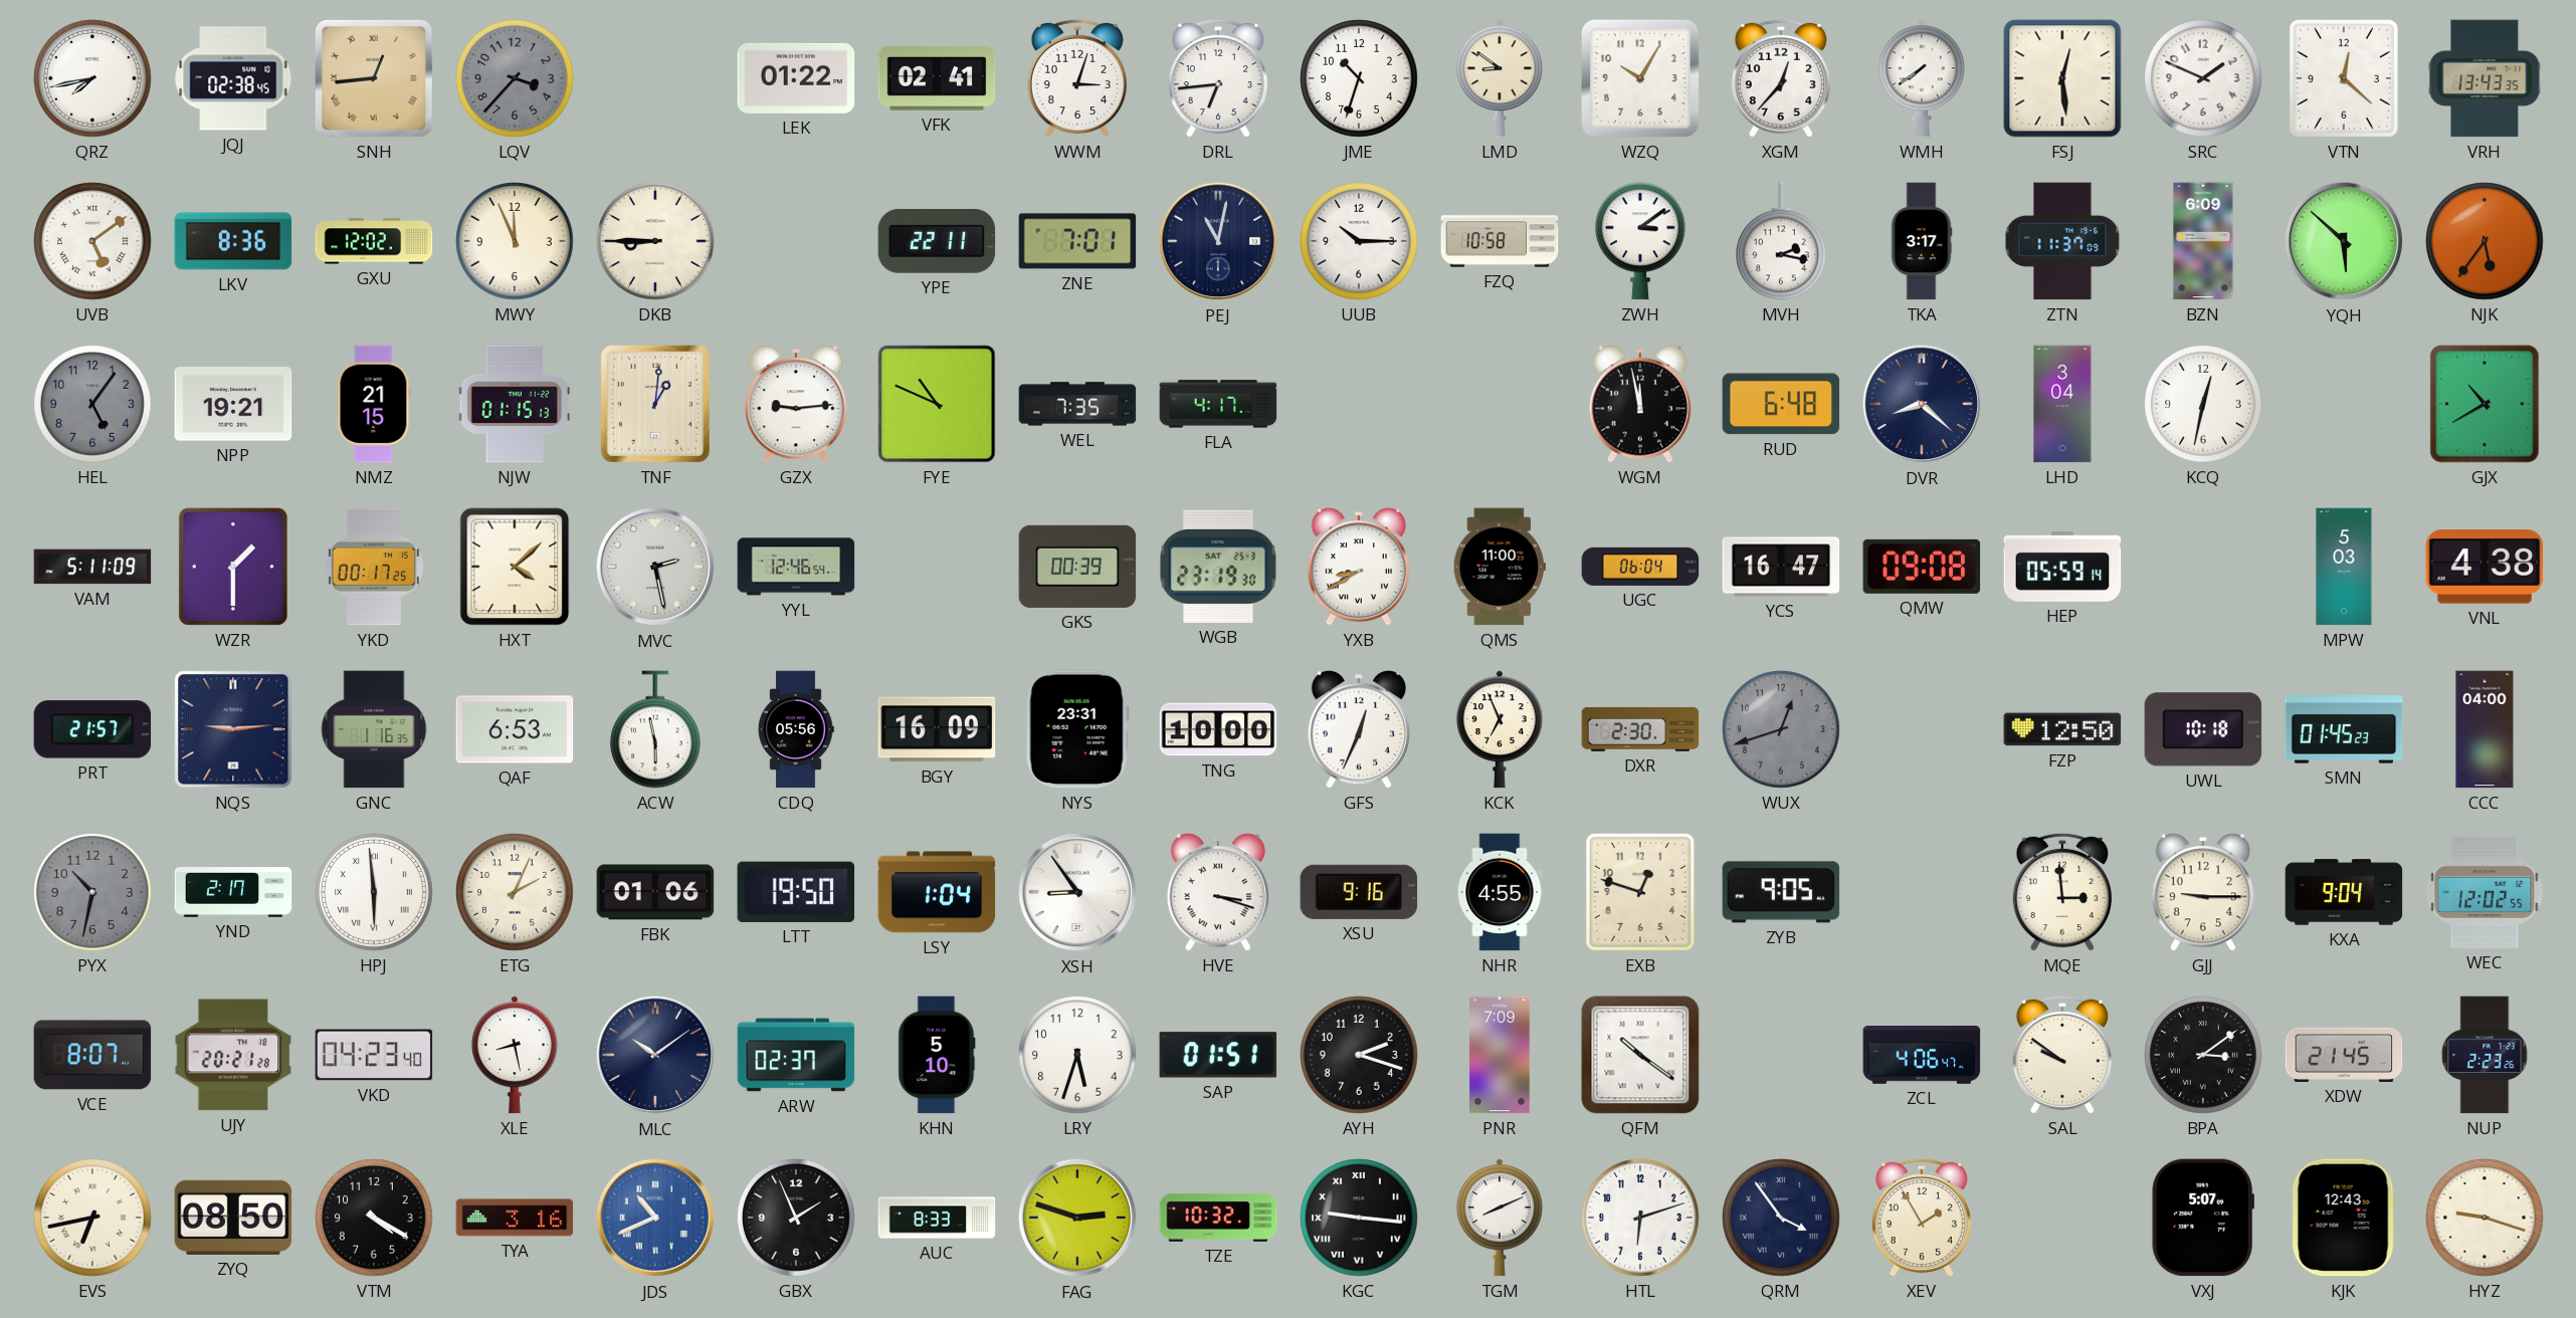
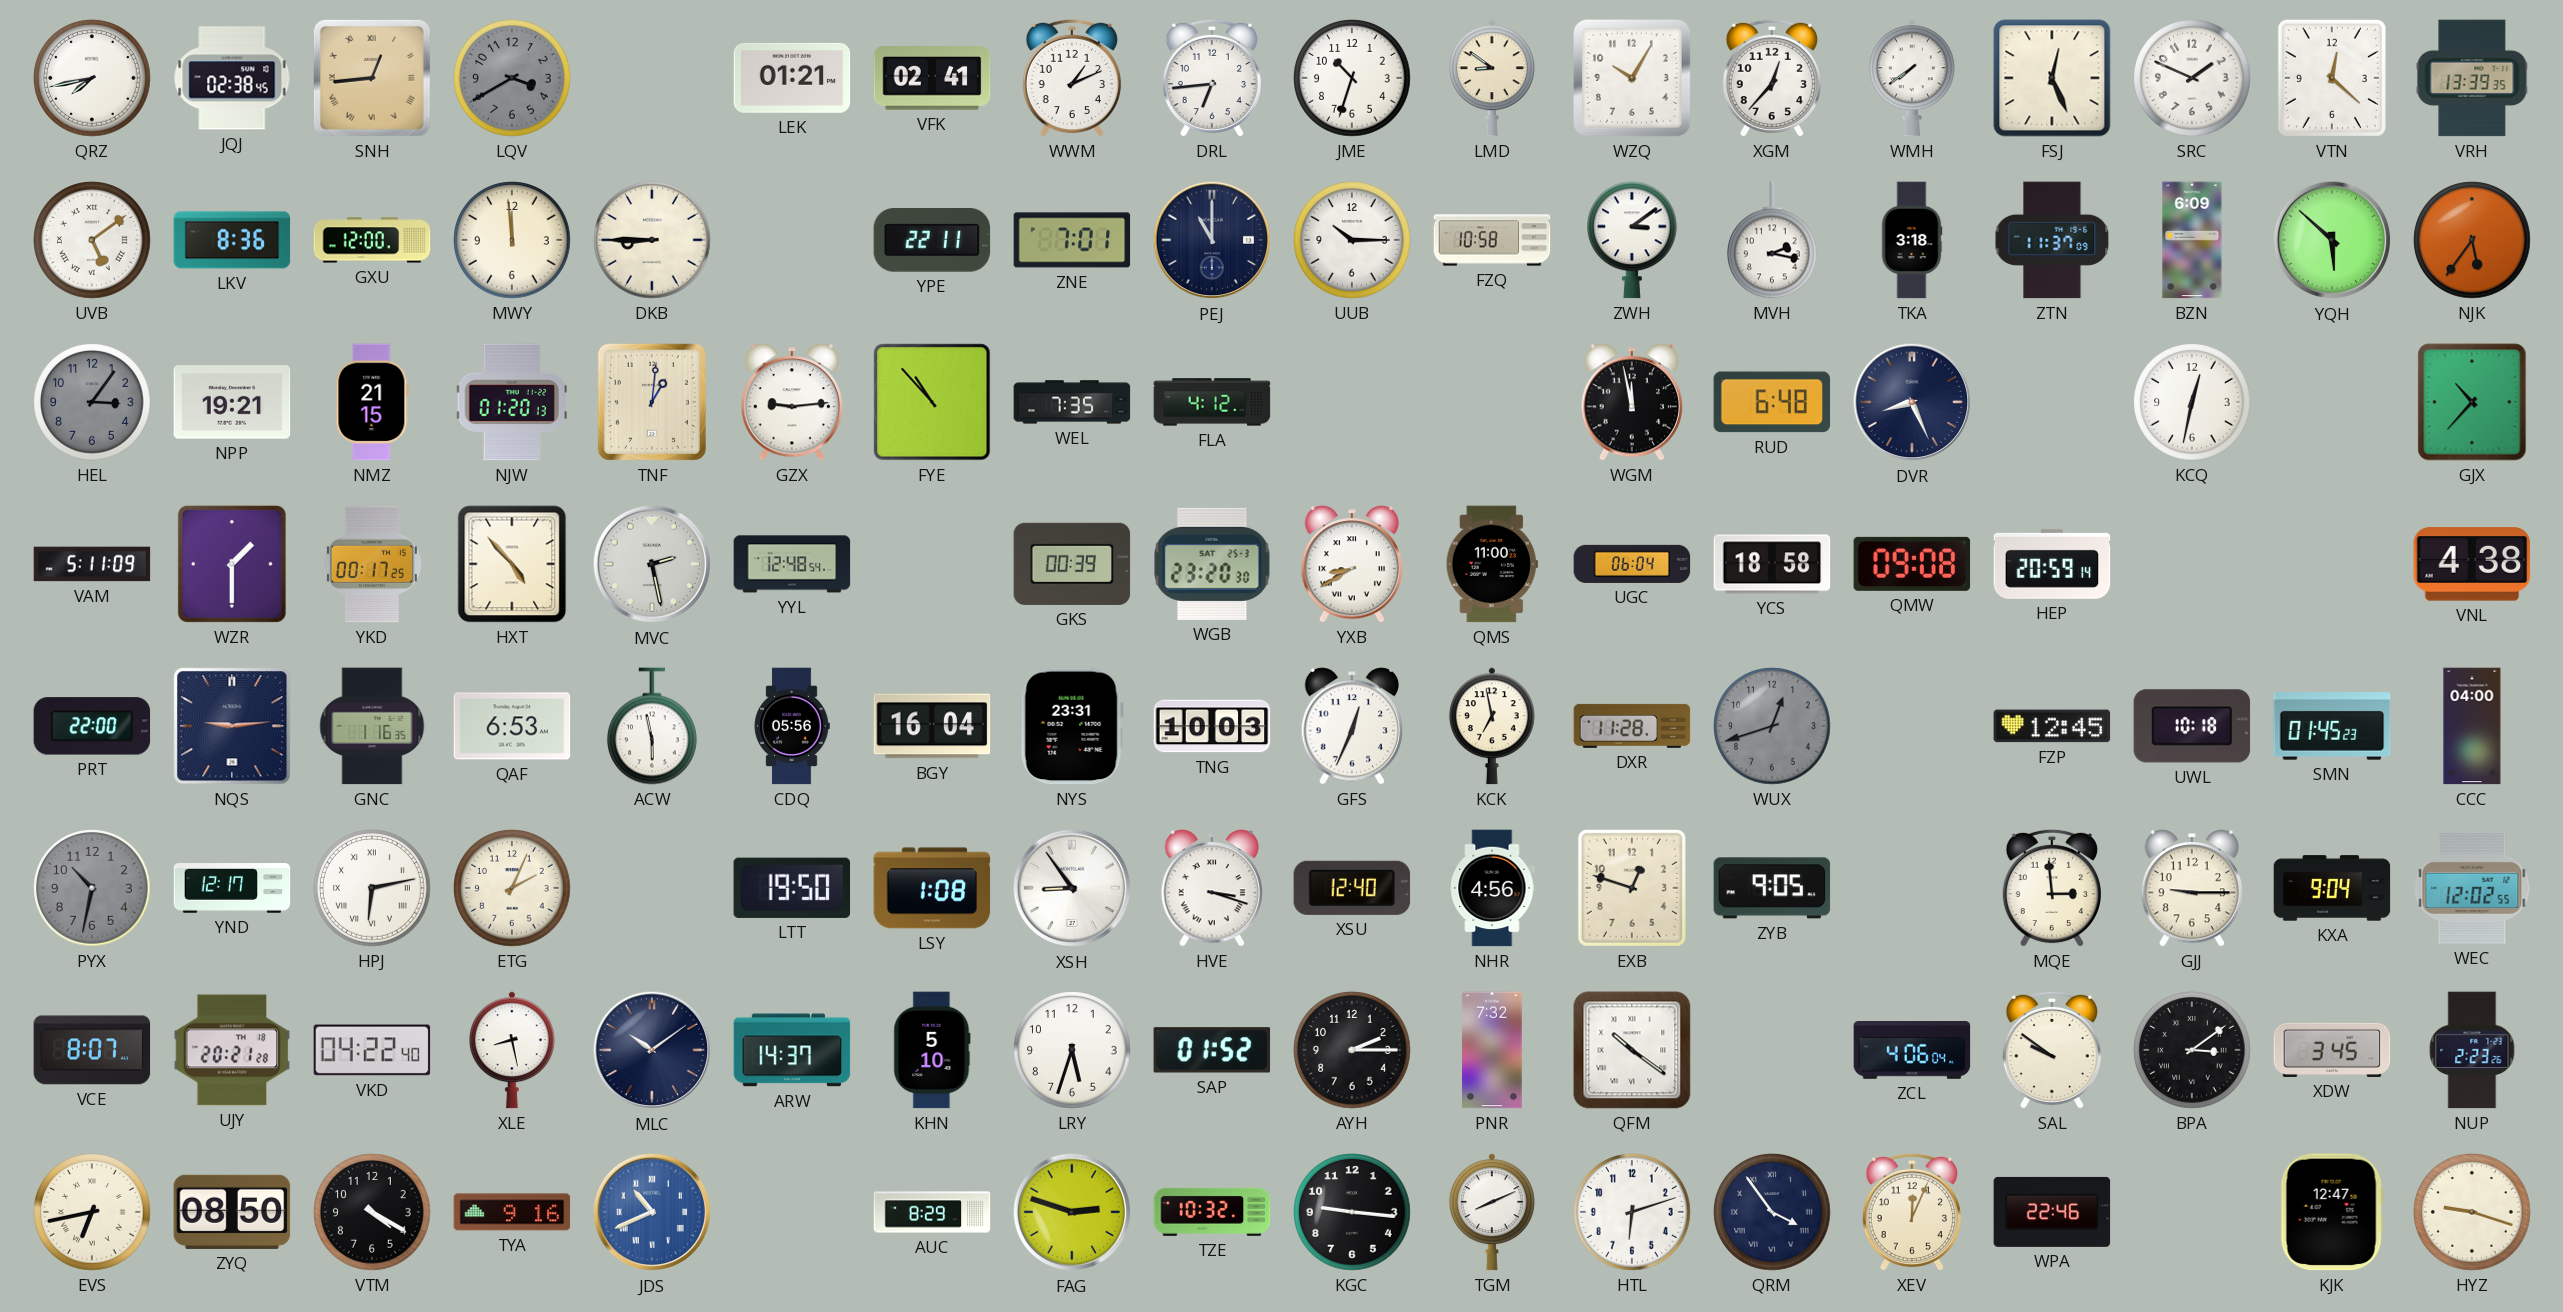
LQV: 3:37 -> 3:40 (512, 78)
LEK: 01:22 -> 01:21 (792, 78)
WWM: 3:03 -> 1:11 (1072, 78)
FSJ: 12:29 -> 12:26 (2052, 78)
VRH: 13:43 -> 13:39 (2472, 78)
GXU: 12:02 -> 12:00 (372, 240)
MWY: 11:56 -> 11:59 (512, 240)
PEJ: 11:02 -> 11:00 (1212, 240)
TKA: 3:17 -> 3:18 (1912, 240)
HEL: 5:06 -> 3:06 (92, 402)
NJW: 01:15 -> 01:20 (511, 402)
FYE: 10:49 -> 10:53 (932, 402)
FLA: 4:17 -> 4:12 (1212, 402)
DVR: 8:22 -> 8:26 (1912, 402)
LHD: 3:04 -> none (2062, 404)
GJX: 10:40 -> 10:37 (2472, 402)
HXT: 4:08 -> 4:53 (512, 564)
YYL: 12:46 -> 12:48 (792, 564)
WGB: 23:19 -> 23:20 (1212, 564)
YCS: 16:47 -> 18:58 (1772, 564)
HEP: 05:59 -> 20:59 (2052, 564)
MPW: 5:03 -> none (2344, 567)
PRT: 21:57 -> 22:00 (92, 726)
BGY: 16:09 -> 16:04 (932, 726)
TNG: 10:00 -> 10:03 (1212, 726)
KCK: 6:56 -> 6:58 (1492, 726)
DXR: 2:30 -> 11:28 (1632, 726)
FZP: 12:50 -> 12:45 (2052, 726)
YND: 2:17 -> 12:17 (232, 888)
HPJ: 5:59 -> 6:13 (372, 888)
FBK: 01:06 -> none (655, 892)
LSY: 1:04 -> 1:08 (932, 888)
XSU: 9:16 -> 12:40 (1352, 888)
NHR: 4:55 -> 4:56 (1492, 888)
VKD: 04:23 -> 04:22 (372, 1050)
ARW: 02:37 -> 14:37 (792, 1050)
SAP: 01:51 -> 01:52 (1212, 1050)
AYH: 2:18 -> 2:15 (1352, 1050)
PNR: 7:09 -> 7:32 (1492, 1050)
ZCL: 4:06:47 -> 4:06:04 (1912, 1051)
XDW: 21:45 -> 3:45 (2332, 1050)
TYA: 3:16 -> 9:16 (512, 1212)
GBX: 1:56 -> none (796, 1218)
AUC: 8:33 -> 8:29 (932, 1212)
KGC numerals: Roman -> Arabic (1352, 1212)
XEV: 1:55 -> 12:04 (1912, 1212)
WPA: none -> 22:46 (2052, 1212)
VXJ: 5:07 -> none (2203, 1218)
KJK: 12:43 -> 12:47 (2332, 1212)
